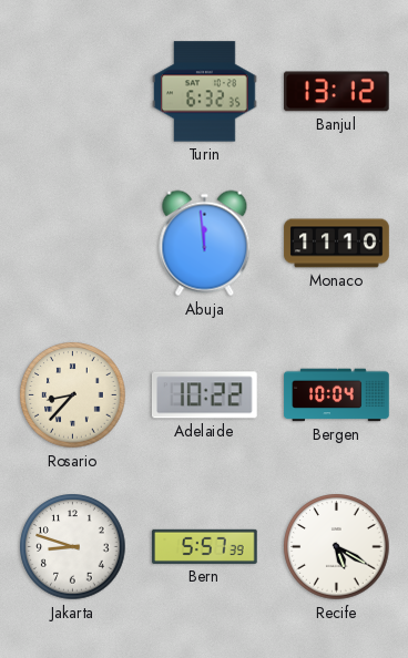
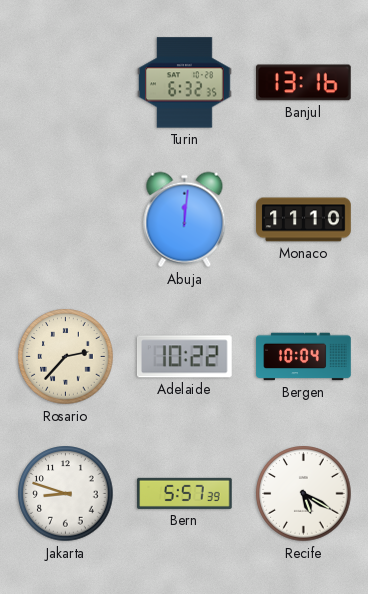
Banjul: 13:12 -> 13:16 (304, 83)
Abuja: 11:59 -> 12:01 (185, 220)
Rosario: 8:37 -> 2:37 (66, 357)
